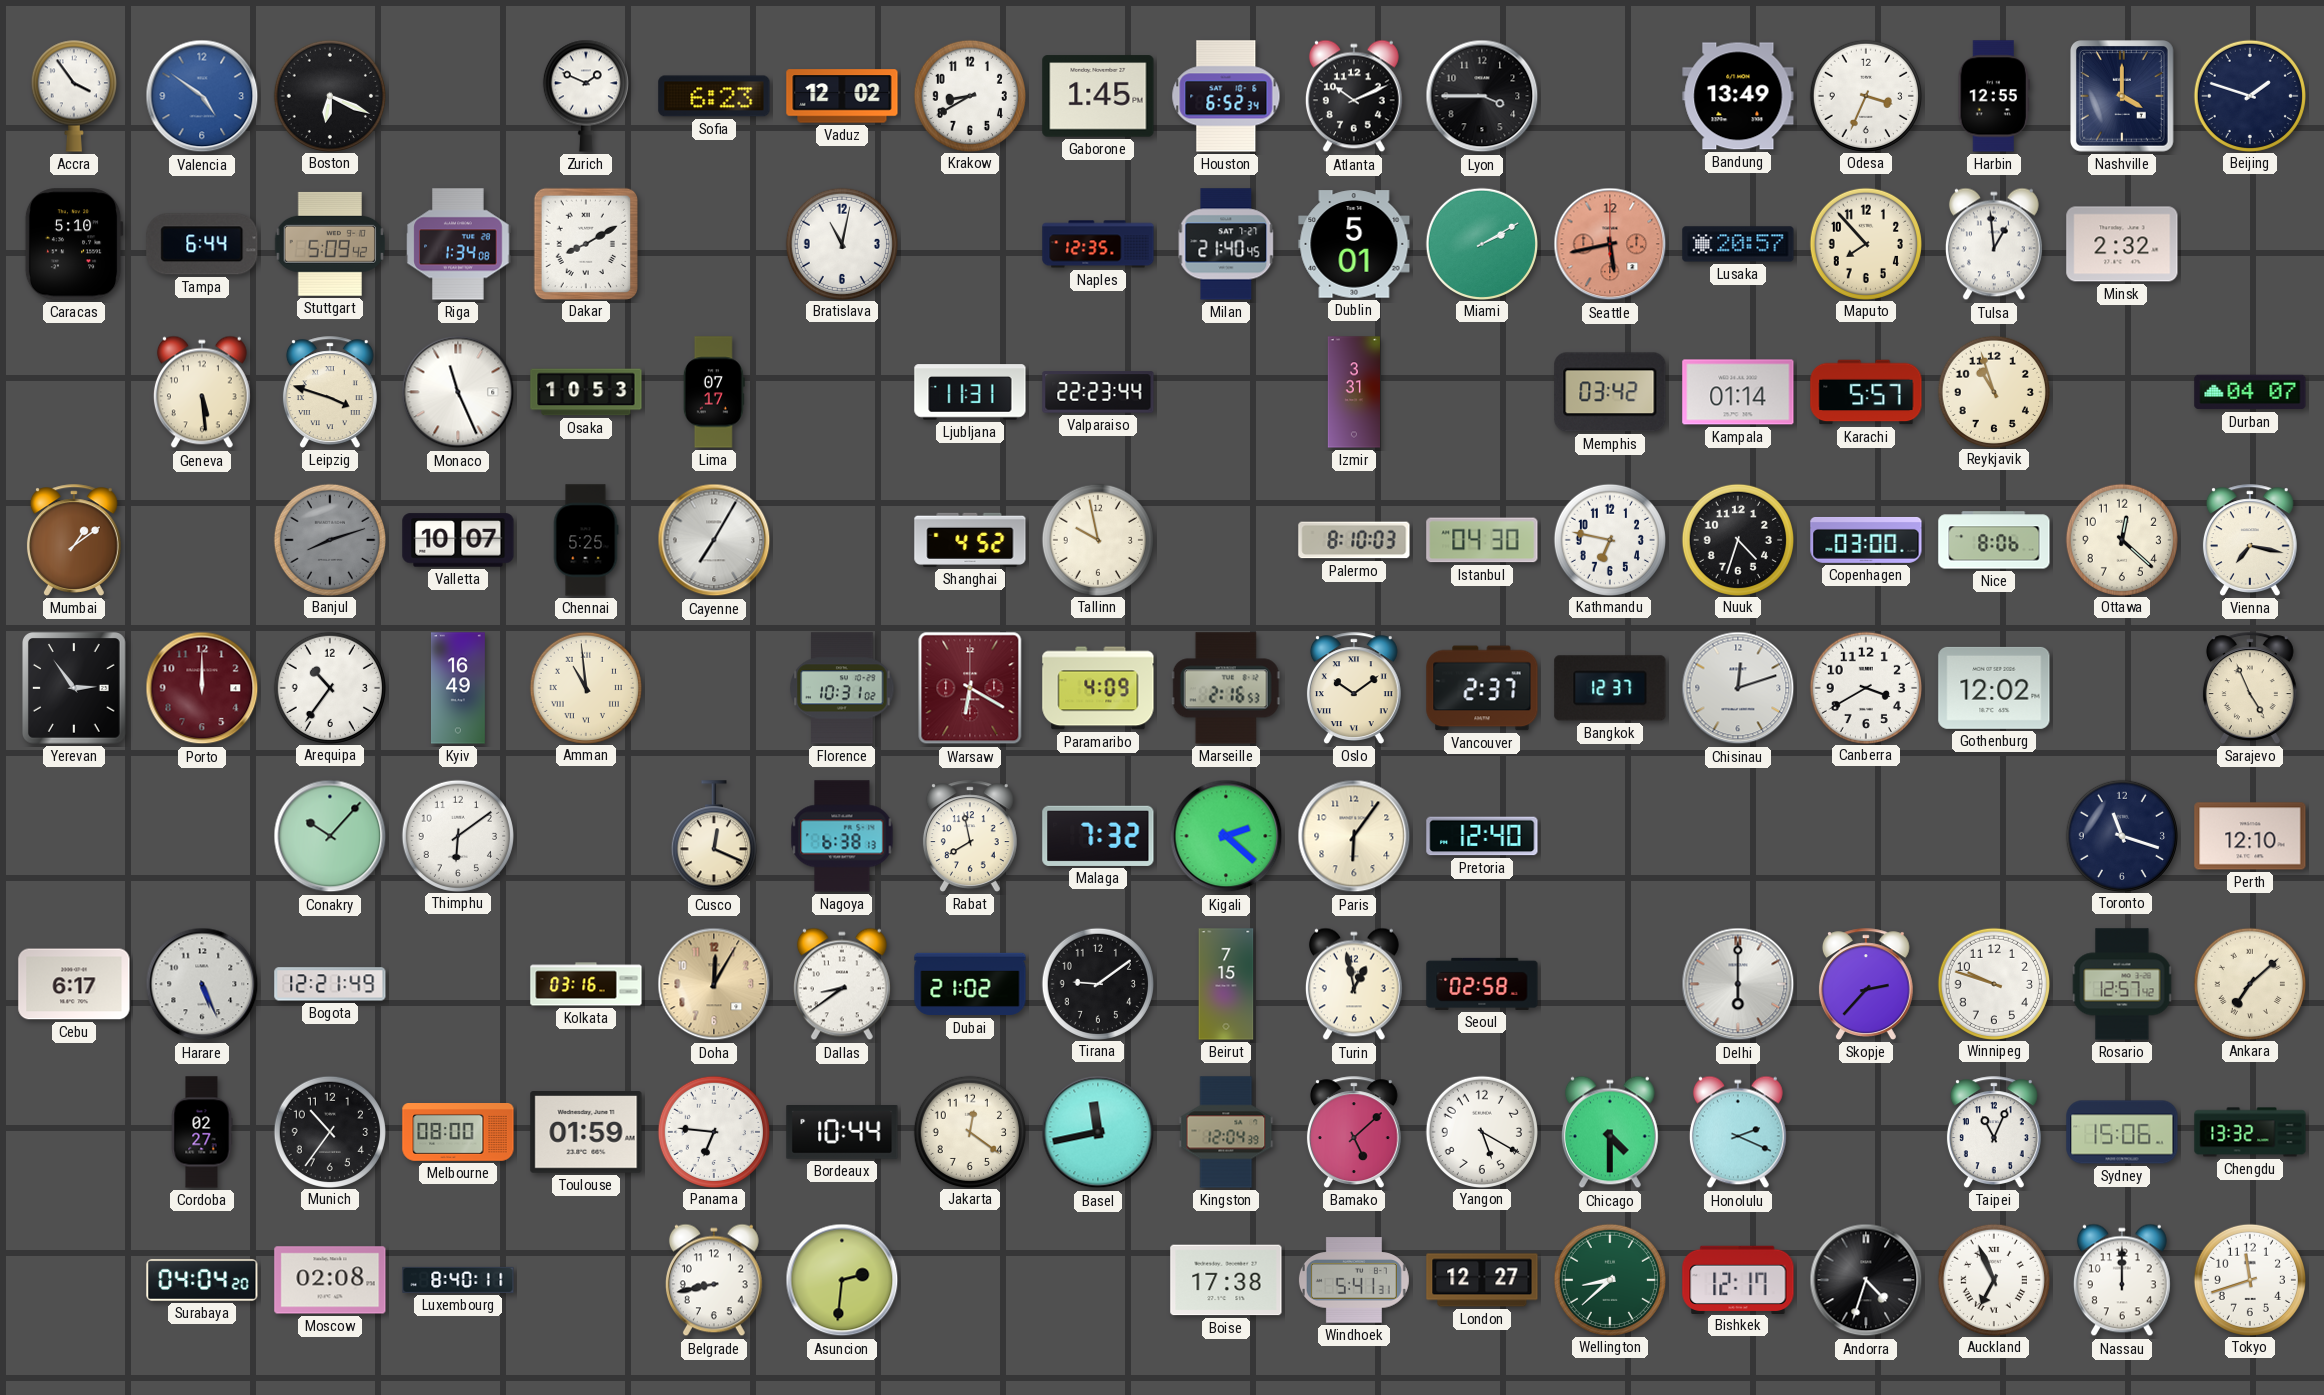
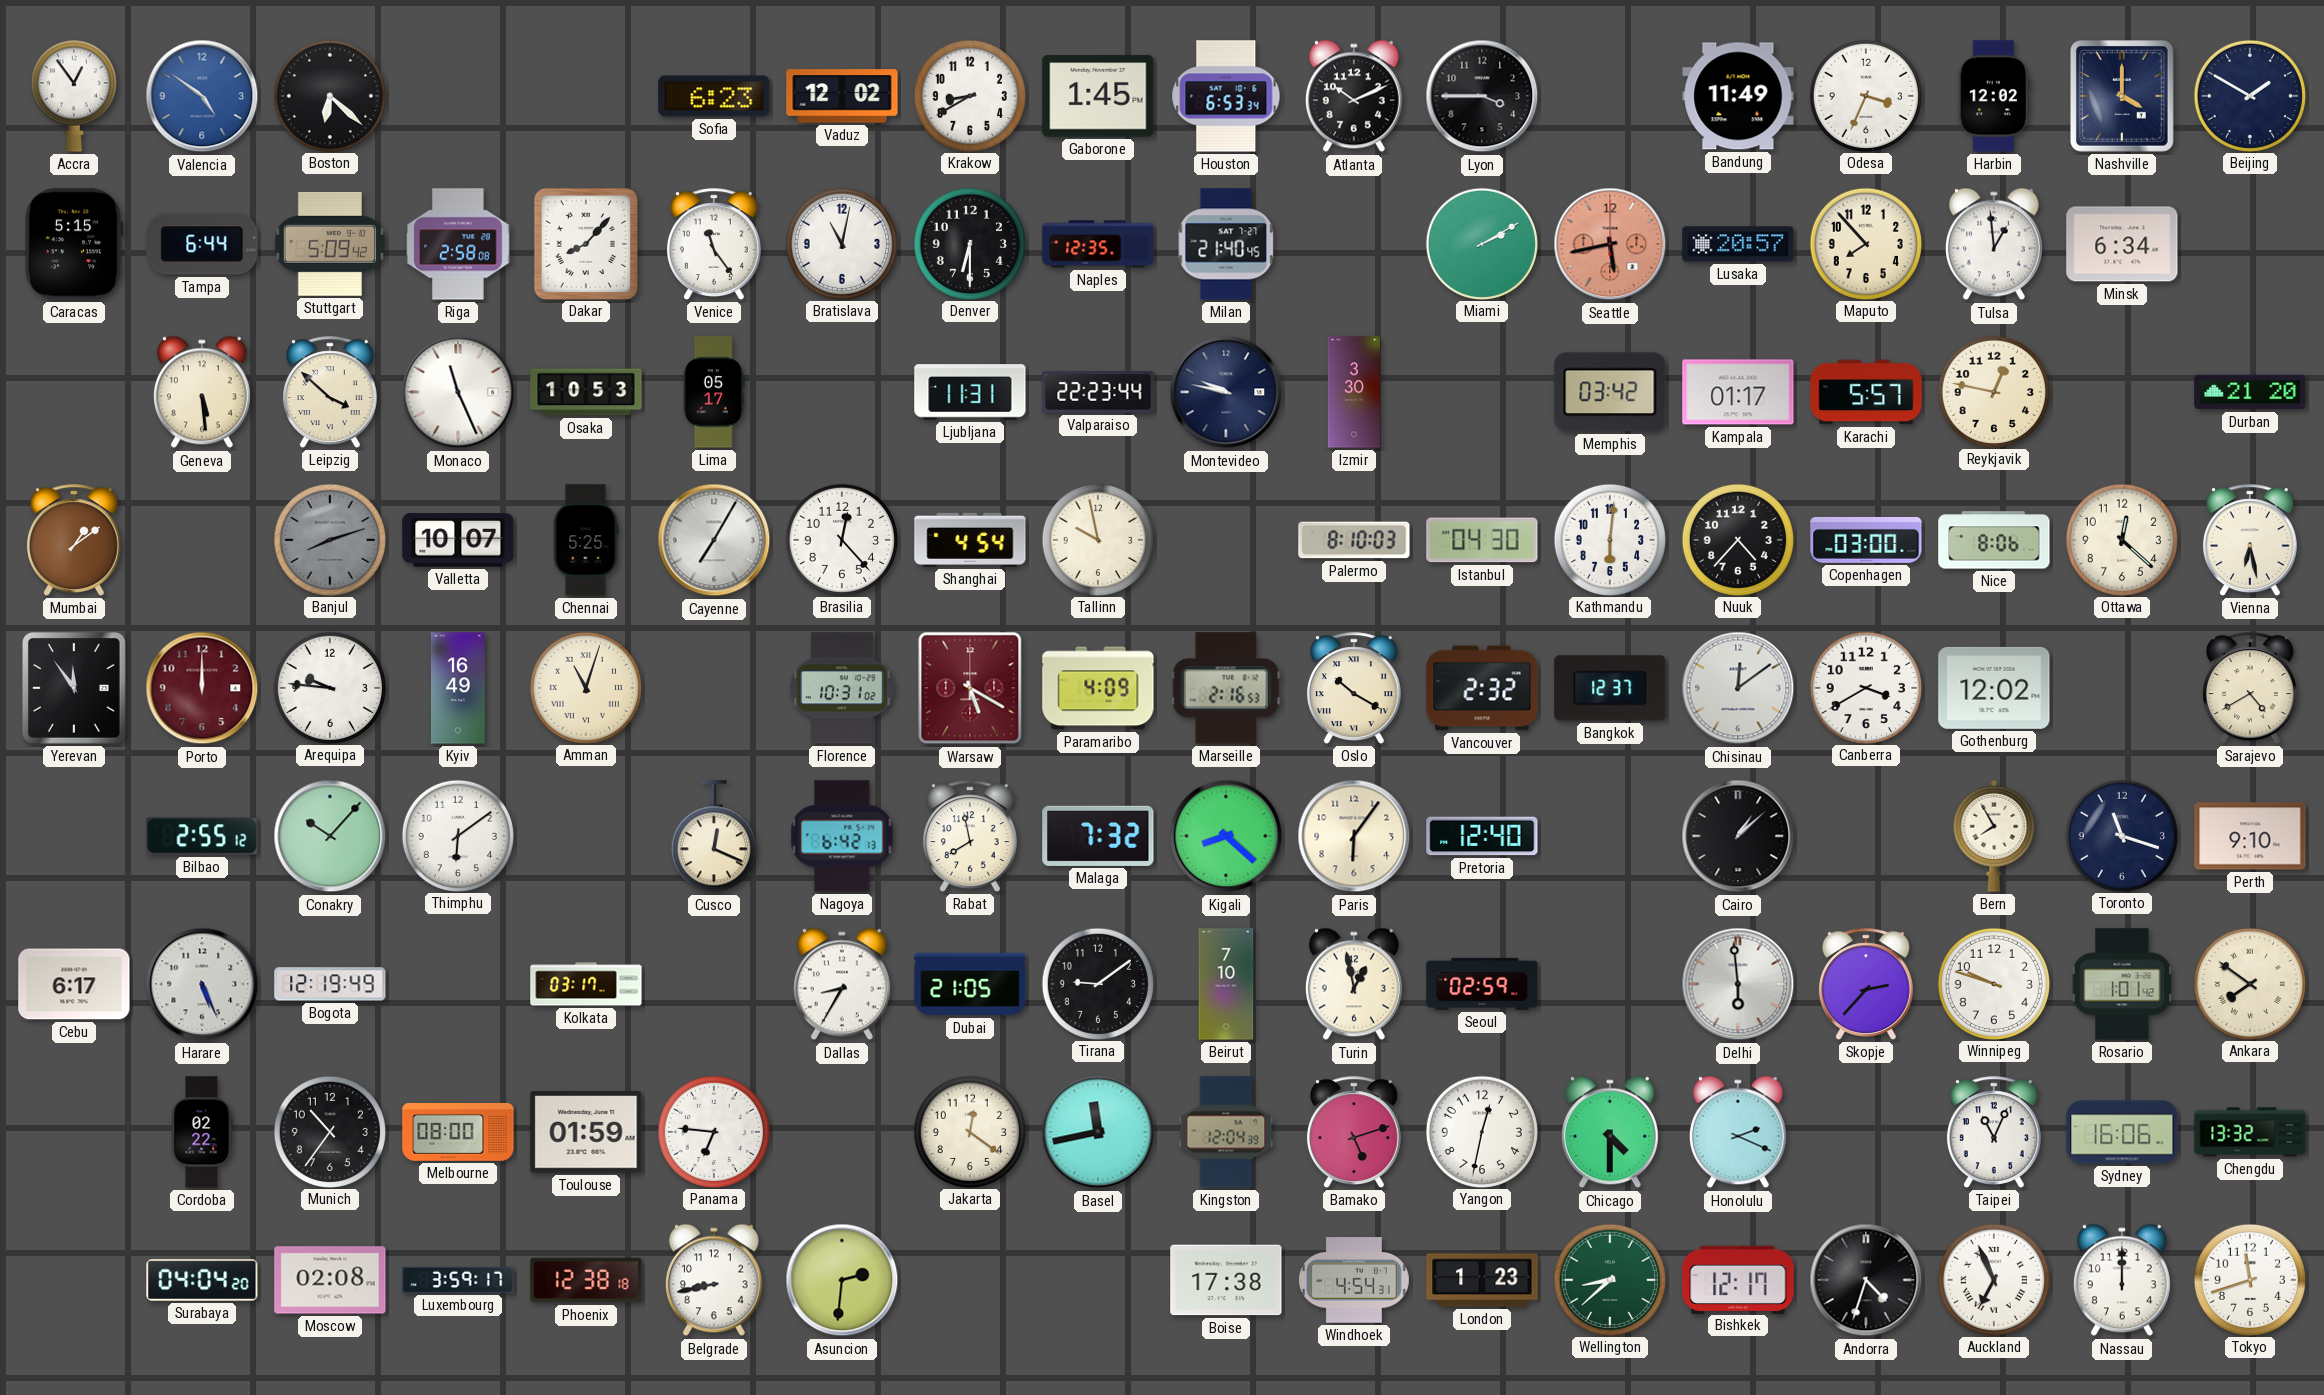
Accra: 3:54 -> 12:54 (74, 96)
Boston: 6:19 -> 6:22 (329, 95)
Zurich: 1:49 -> none (586, 96)
Houston: 6:52 -> 6:53 (1226, 96)
Bandung: 13:49 -> 11:49 (1738, 96)
Harbin: 12:55 -> 12:02 (1994, 96)
Beijing: 1:48 -> 1:50 (2249, 95)
Caracas: 5:10 -> 5:15 (74, 244)
Riga: 1:34 -> 2:58 (458, 244)
Dakar: 8:10 -> 8:07 (585, 243)
Venice: none -> 11:24 (714, 244)
Denver: none -> 6:30 (969, 243)
Dublin: 5:01 -> none (1354, 244)
Minsk: 2:32 -> 6:34 (2122, 244)
Leipzig: 3:48 -> 3:52 (330, 392)
Lima: 07:17 -> 05:17 (714, 392)
Montevideo: none -> 9:47 (1226, 392)
Izmir: 3:31 -> 3:30 (1353, 392)
Kampala: 01:14 -> 01:17 (1738, 392)
Reykjavik: 10:57 -> 12:47 (1993, 391)
Durban: 04:07 -> 21:20 (2250, 392)
Brasilia: none -> 12:23 (841, 539)
Shanghai: 4:52 -> 4:54 (970, 540)
Kathmandu: 6:47 -> 6:01 (1609, 539)
Nuuk: 4:33 -> 4:37 (1737, 539)
Vienna: 7:17 -> 6:28 (2250, 540)
Yerevan: 2:54 -> 11:54 (75, 689)
Arequipa: 10:36 -> 9:46 (329, 687)
Amman: 10:59 -> 11:03 (585, 687)
Warsaw: 6:20 -> 5:20 (970, 688)
Oslo: 10:09 -> 10:20 (1354, 688)
Vancouver: 2:37 -> 2:32 (1482, 688)
Chisinau: 12:12 -> 12:09 (1738, 688)
Sarajevo: 4:56 -> 4:40 (2250, 688)
Bilbao: none -> 2:55 (202, 836)
Nagoya: 6:38 -> 6:42 (842, 836)
Kigali: 2:22 -> 8:22 (1226, 836)
Cairo: none -> 1:08 (1738, 836)
Bern: none -> 7:55 (1994, 836)
Perth: 12:10 -> 9:10 (2250, 836)
Bogota: 12:21 -> 12:19 (330, 984)
Kolkata: 03:16 -> 03:17 (586, 984)
Doha: 12:05 -> none (714, 984)
Dallas: 8:39 -> 8:35 (842, 984)
Dubai: 21:02 -> 21:05 (970, 984)
Beirut: 7:15 -> 7:10 (1226, 984)
Seoul: 02:58 -> 02:59 (1482, 984)
Delhi: 6:00 -> 5:59 (1738, 984)
Rosario: 12:57 -> 1:01 (2122, 984)
Ankara: 7:08 -> 7:51 (2249, 983)
Cordoba: 02:27 -> 02:22 (202, 1132)
Bordeaux: 10:44 -> none (842, 1132)
Bamako: 5:08 -> 5:12 (1354, 1132)
Yangon: 5:20 -> 12:32 (1481, 1131)
Sydney: 15:06 -> 16:06 (2122, 1132)
Luxembourg: 8:40 -> 3:59 (458, 1280)
Phoenix: none -> 12:38 (586, 1280)
Windhoek: 5:41 -> 4:54 (1354, 1280)
London: 12:27 -> 1:23 (1482, 1280)
